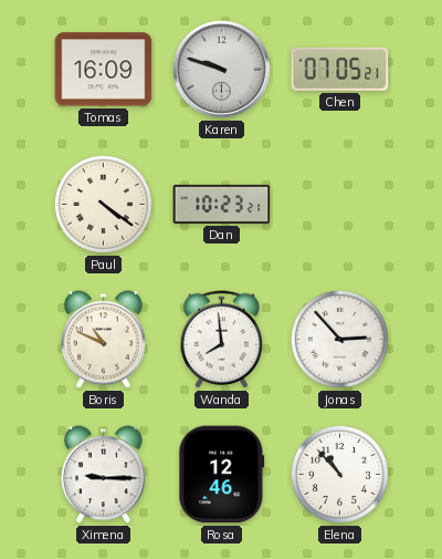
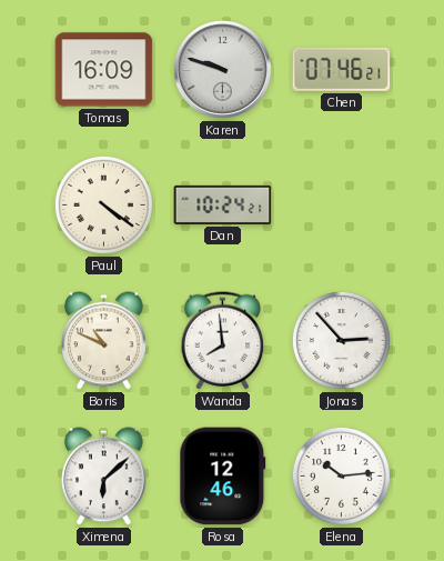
Chen: 07:05 -> 07:46 (342, 69)
Dan: 10:23 -> 10:24 (223, 204)
Ximena: 9:15 -> 6:08 (104, 477)
Elena: 10:53 -> 10:14 (341, 475)
